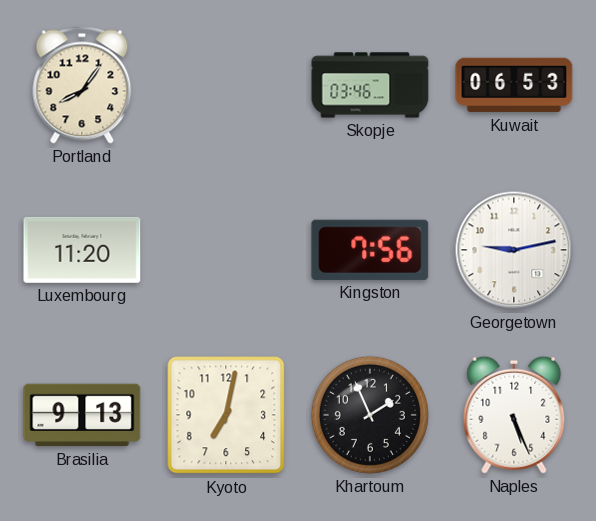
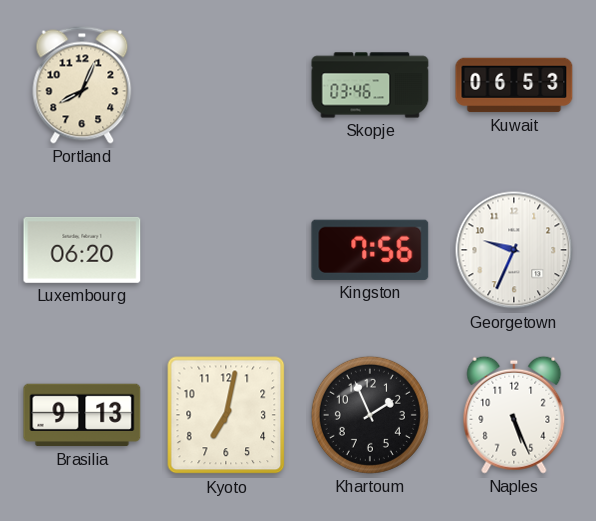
Portland: 8:06 -> 8:04 (82, 85)
Luxembourg: 11:20 -> 06:20 (82, 250)
Georgetown: 9:13 -> 9:34 (514, 250)
